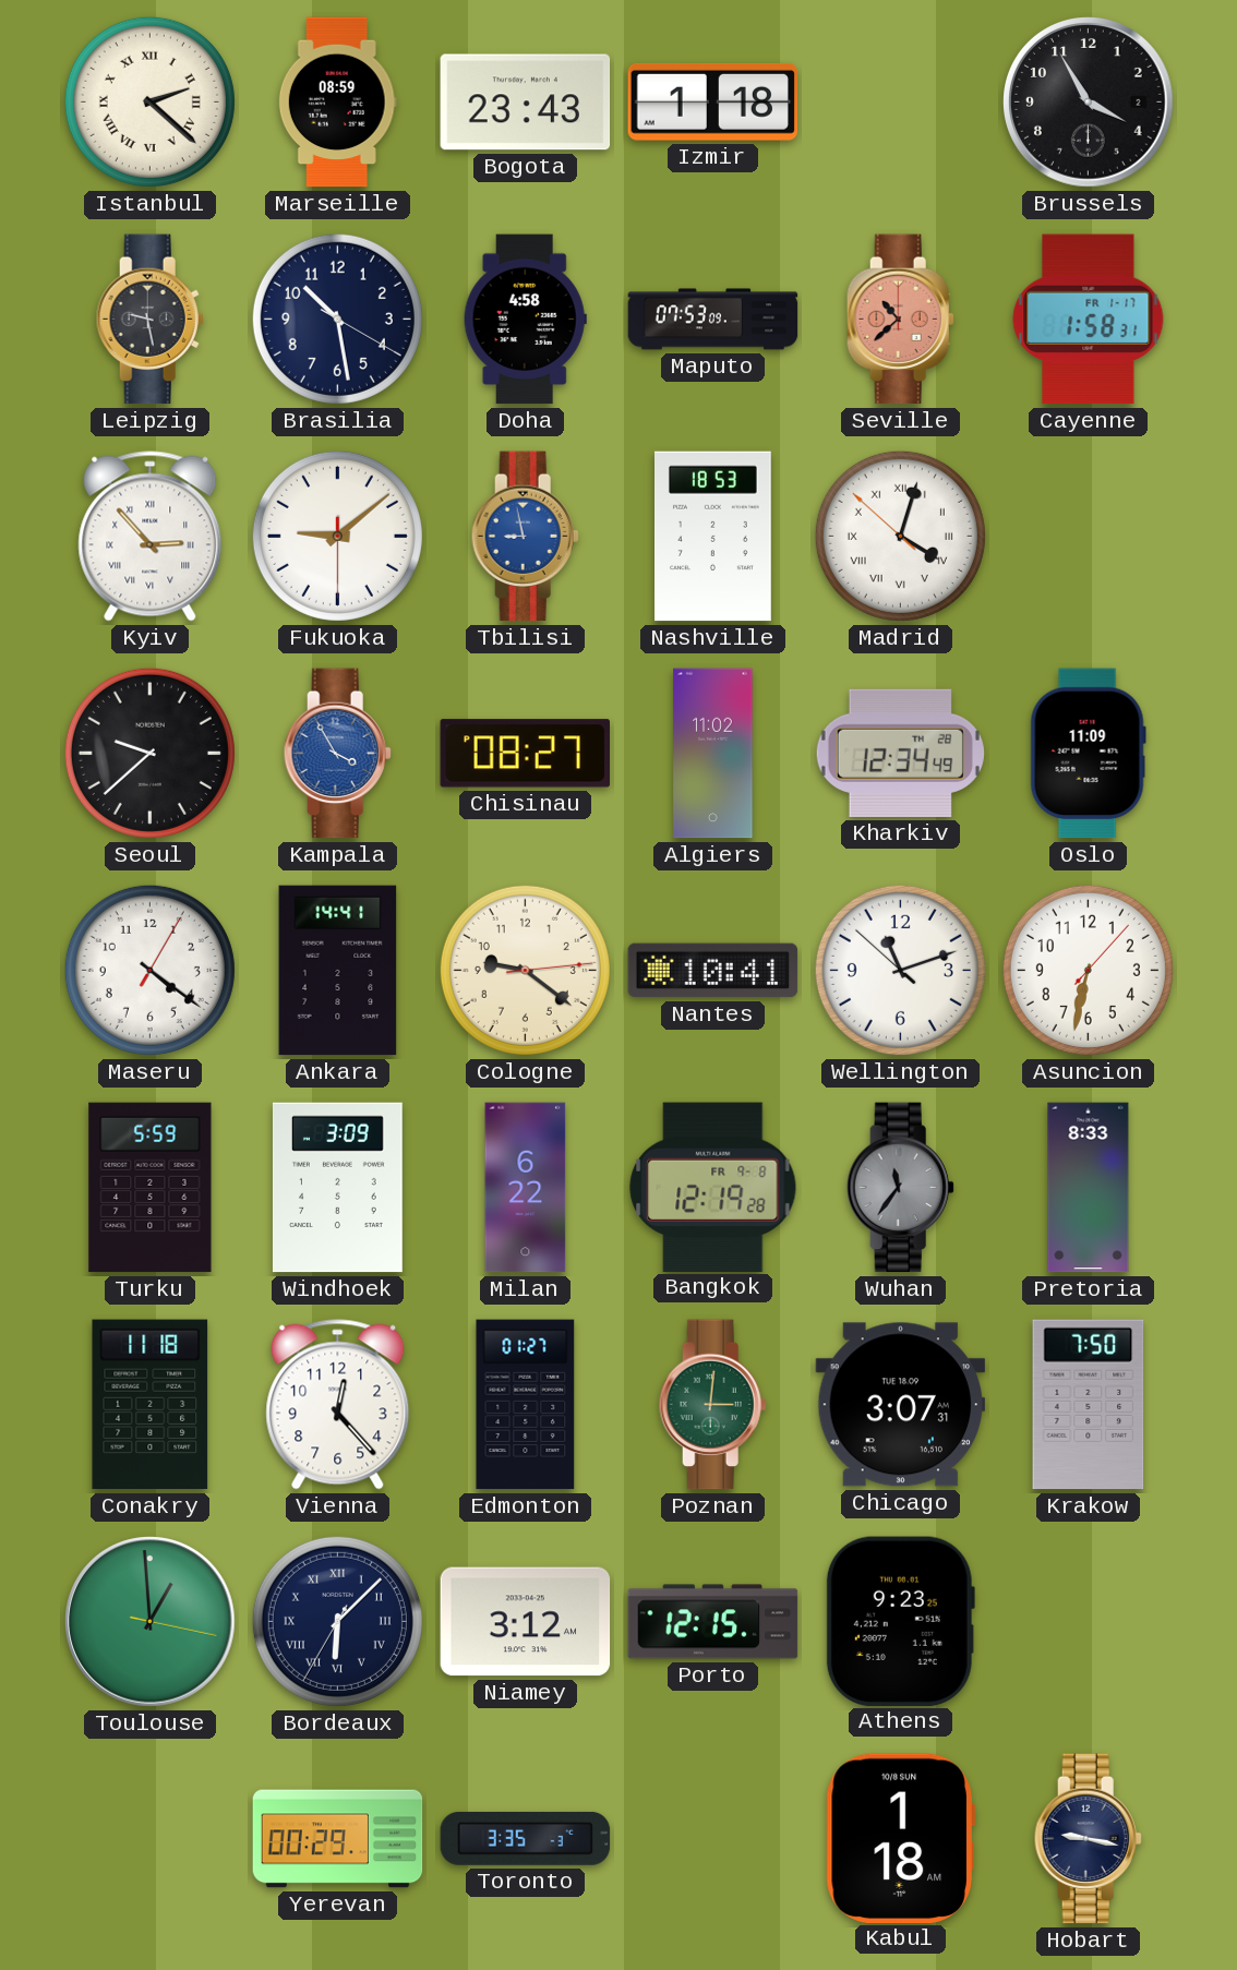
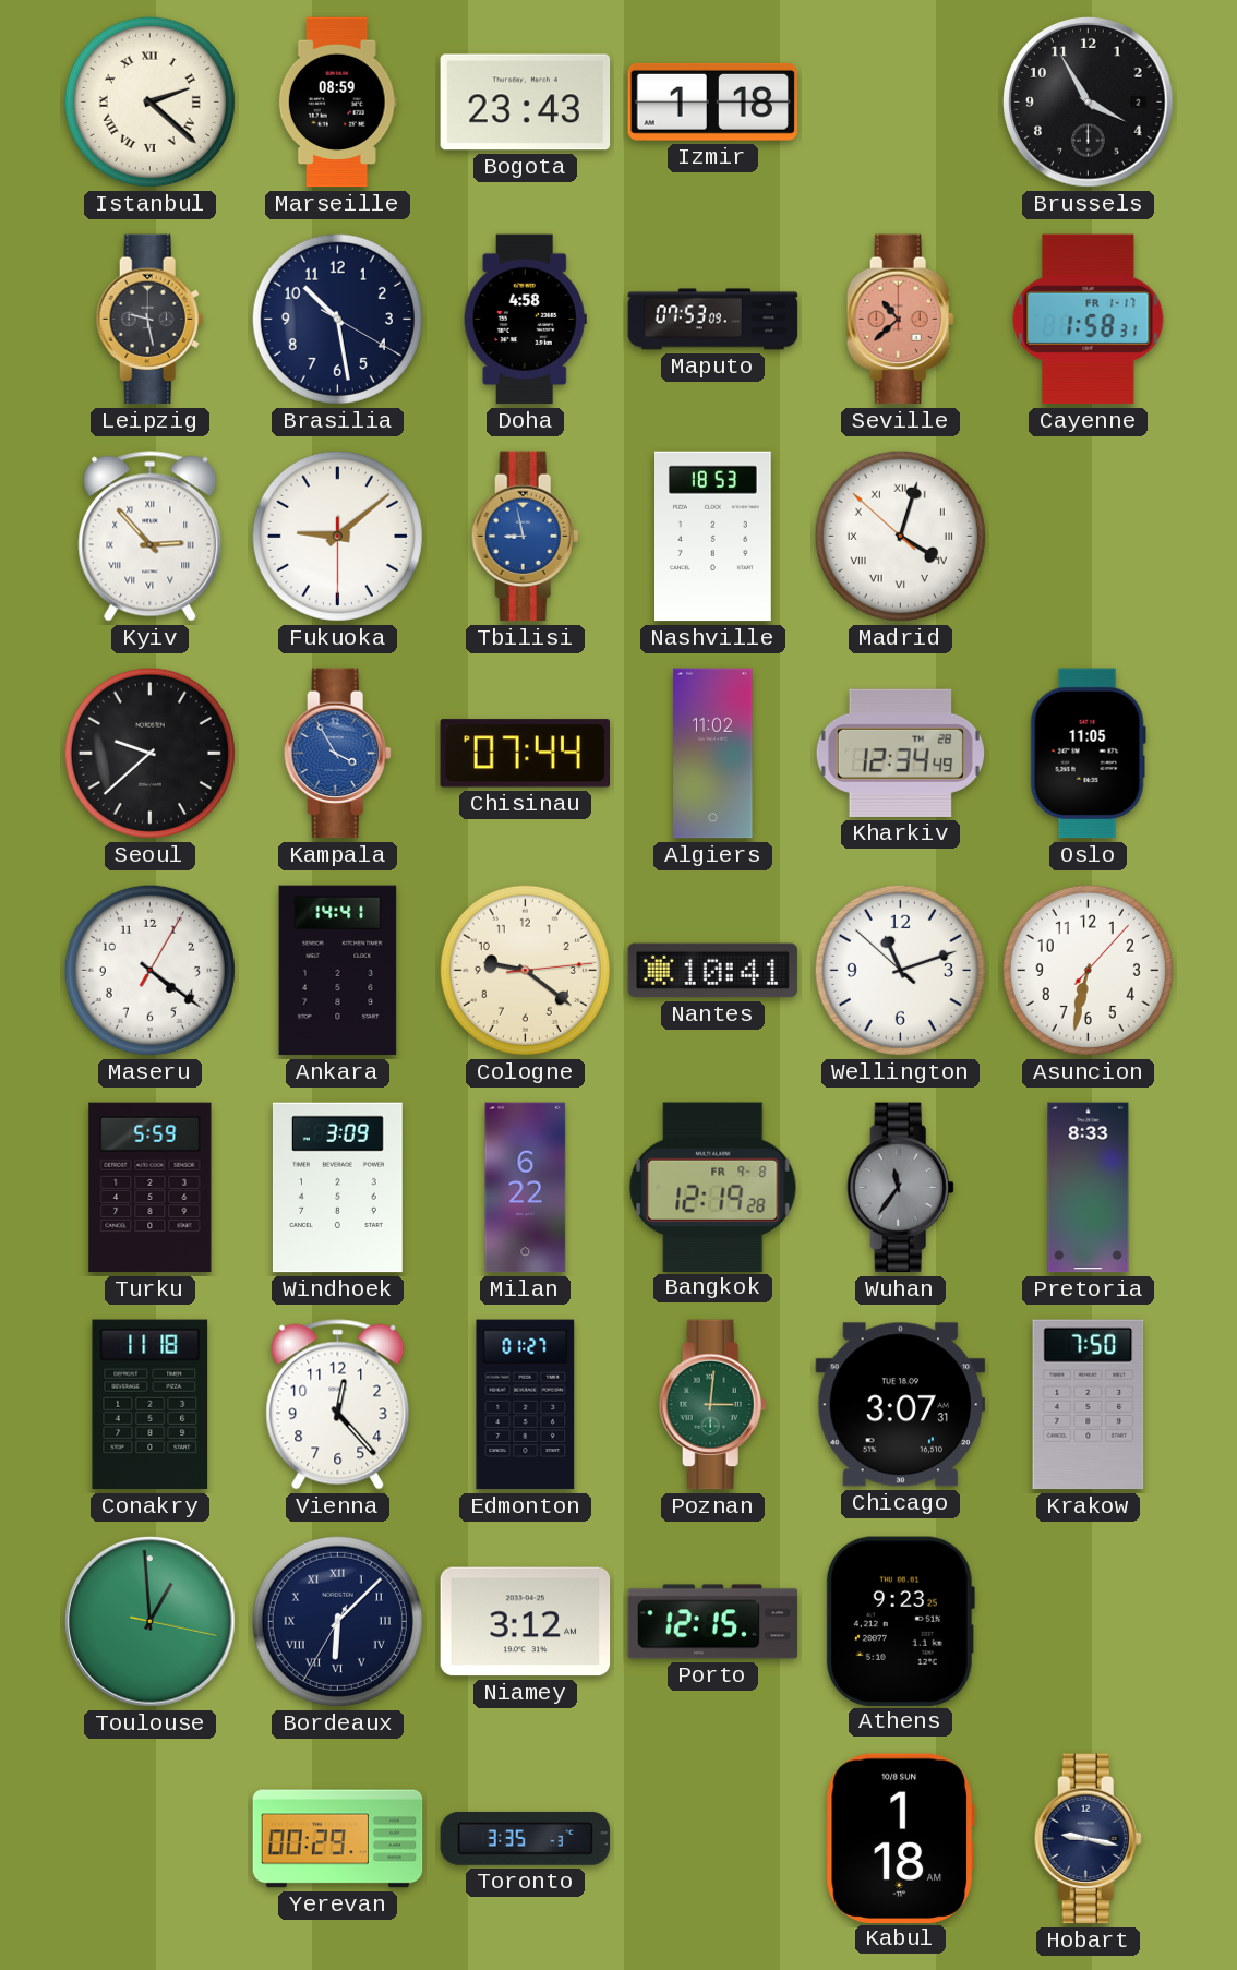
Chisinau: 08:27 -> 07:44 (525, 754)
Oslo: 11:09 -> 11:05 (1088, 754)
